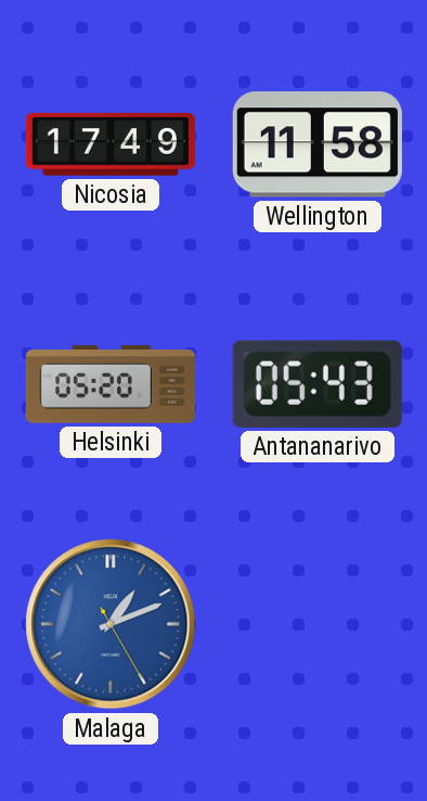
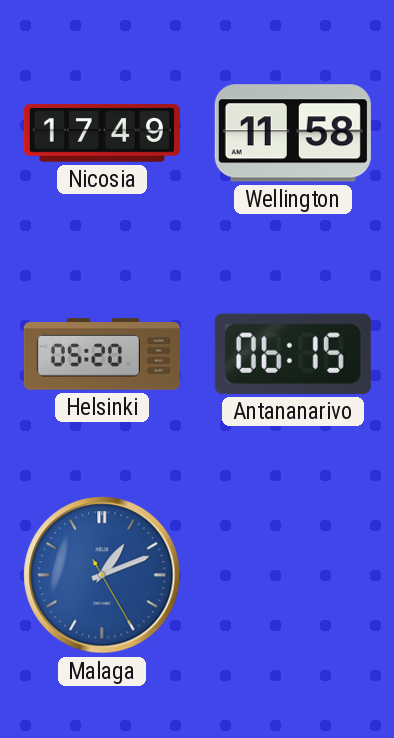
Antananarivo: 05:43 -> 06:15 (293, 354)
